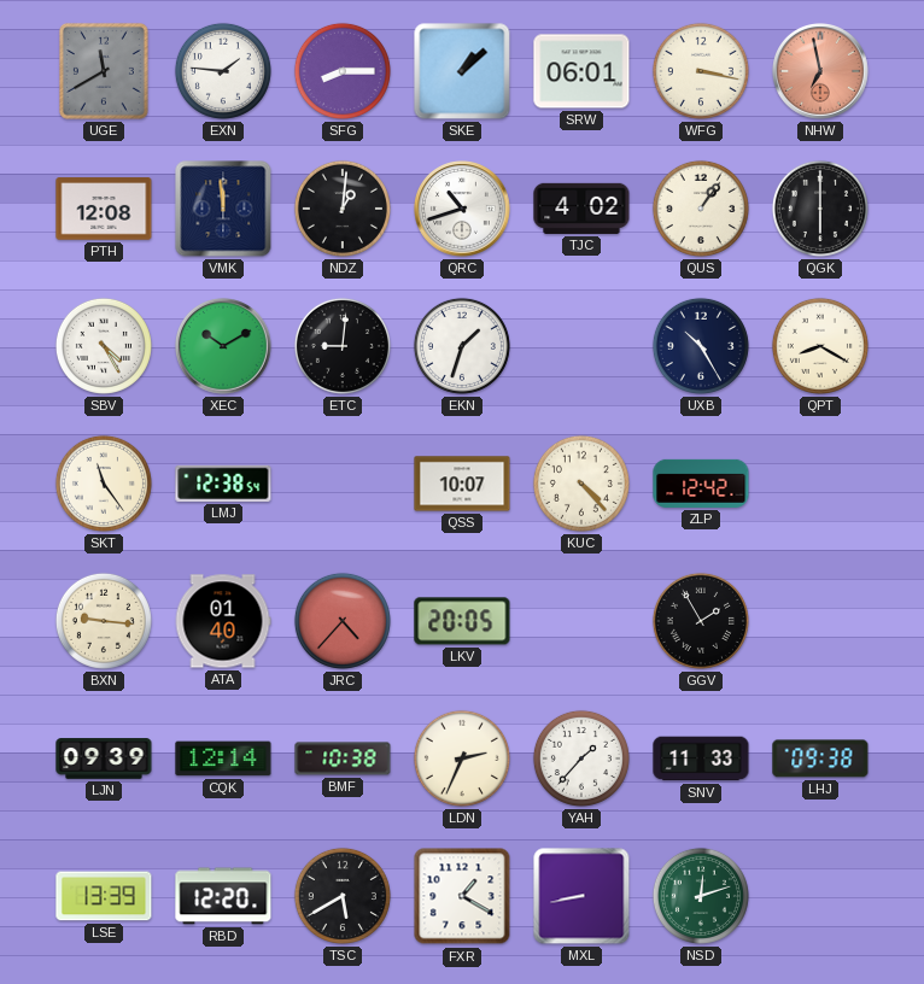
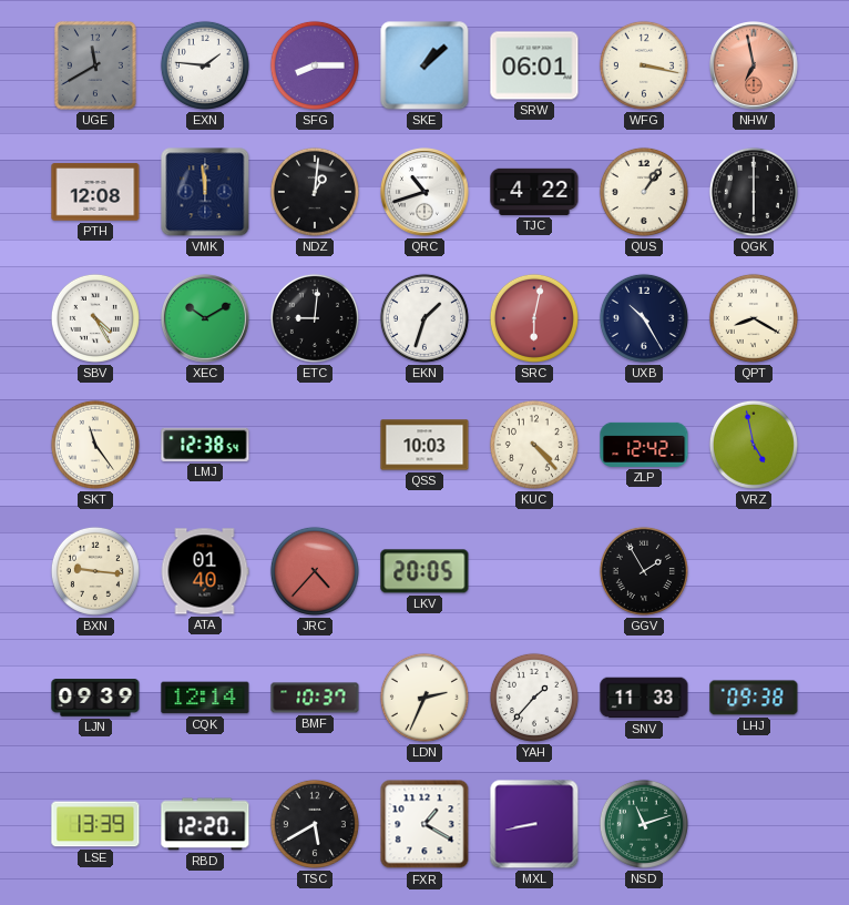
TJC: 4:02 -> 4:22 (534, 192)
SRC: none -> 6:02 (534, 318)
QSS: 10:07 -> 10:03 (424, 445)
VRZ: none -> 4:58 (754, 445)
BMF: 10:38 -> 10:37 (315, 698)
NSD: 12:12 -> 11:12 (644, 824)
